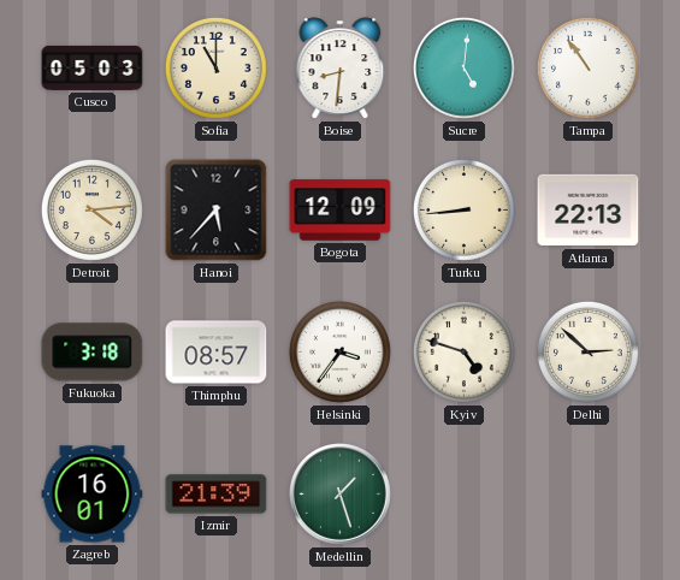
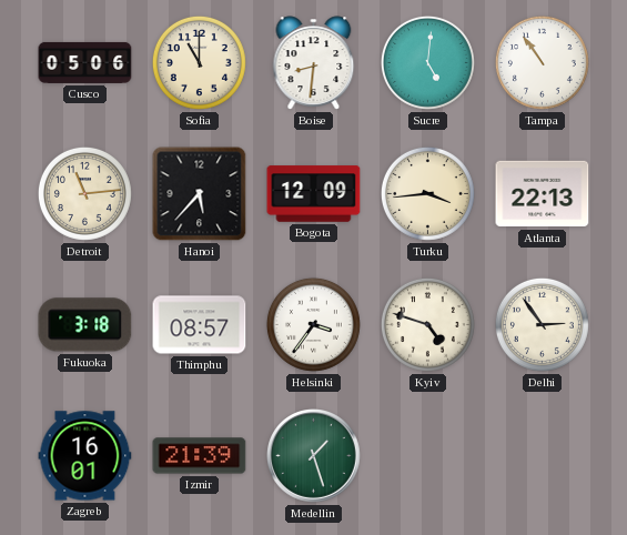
Cusco: 05:03 -> 05:06 (85, 62)
Detroit: 4:14 -> 11:14 (84, 193)
Turku: 8:44 -> 3:44 (427, 193)
Delhi: 2:52 -> 2:54 (542, 324)
